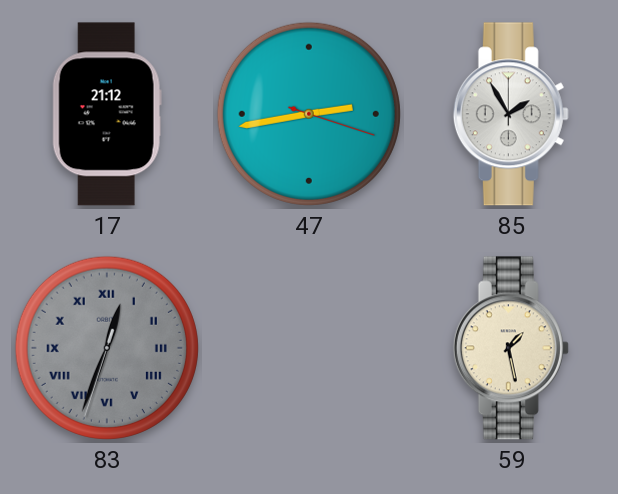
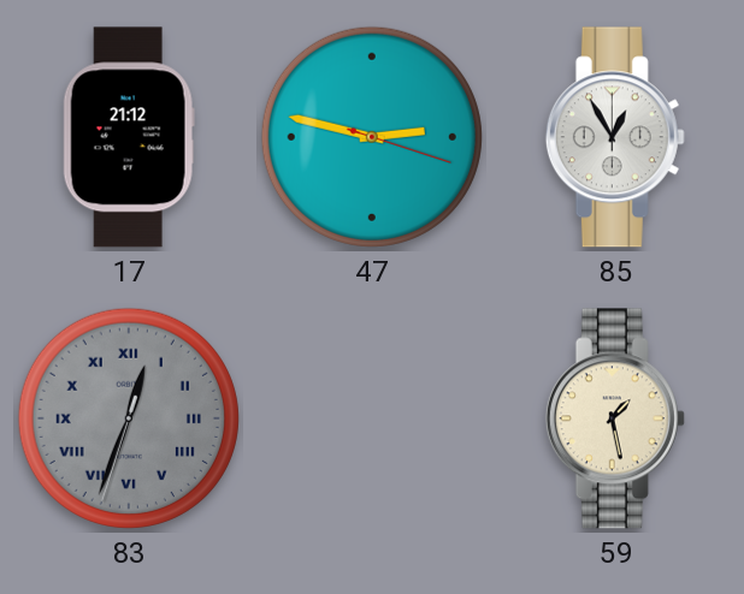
47: 2:43 -> 2:47 (372, 137)
85: 1:55 -> 12:55 (615, 137)
